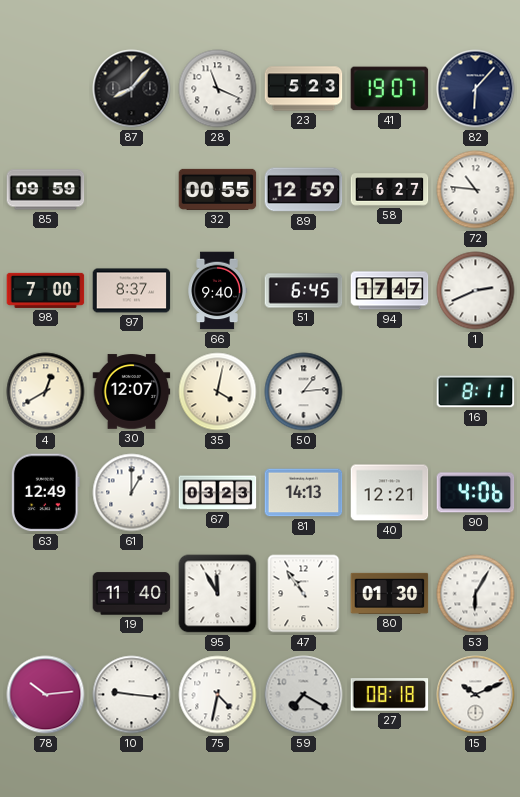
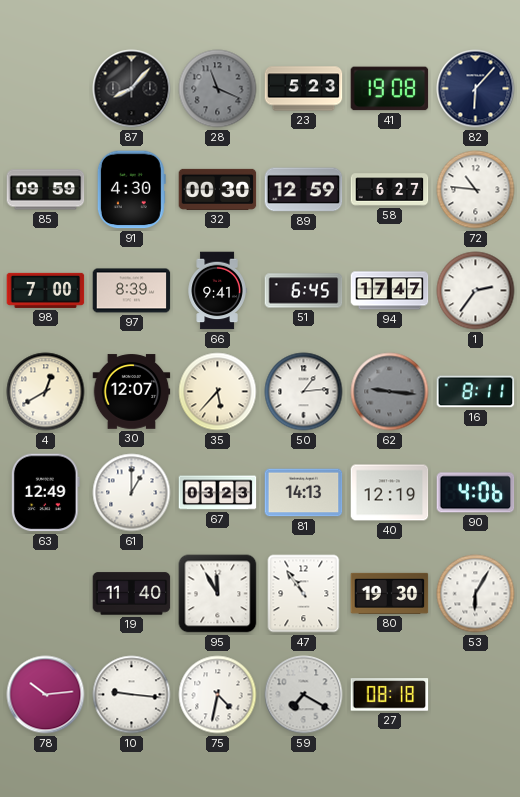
28 dial: white -> grey (218, 89)
41: 19:07 -> 19:08 (390, 89)
91: none -> 4:30 (131, 190)
32: 00:55 -> 00:30 (218, 189)
97: 8:37 -> 8:39 (132, 291)
66: 9:40 -> 9:41 (217, 291)
1: 2:41 -> 2:36 (476, 291)
35: 4:02 -> 5:37 (218, 392)
62: none -> 9:16 (390, 392)
40: 12:21 -> 12:19 (390, 493)
80: 01:30 -> 19:30 (390, 593)
15: 10:11 -> none (476, 695)
